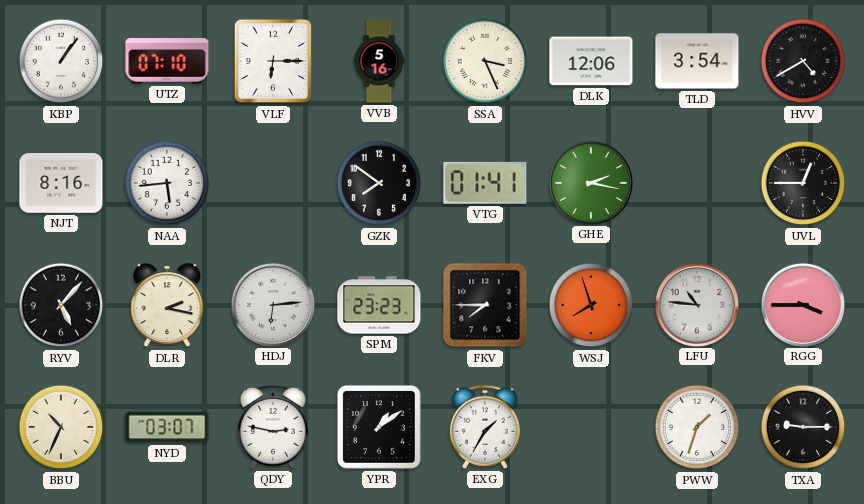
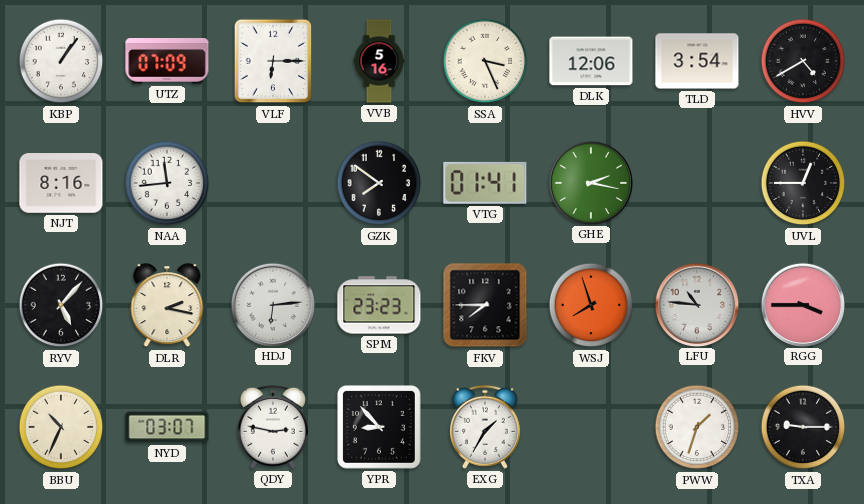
UTZ: 07:10 -> 07:09 (167, 61)
NAA: 5:44 -> 11:44 (167, 183)
YPR: 1:09 -> 8:53 (380, 428)
